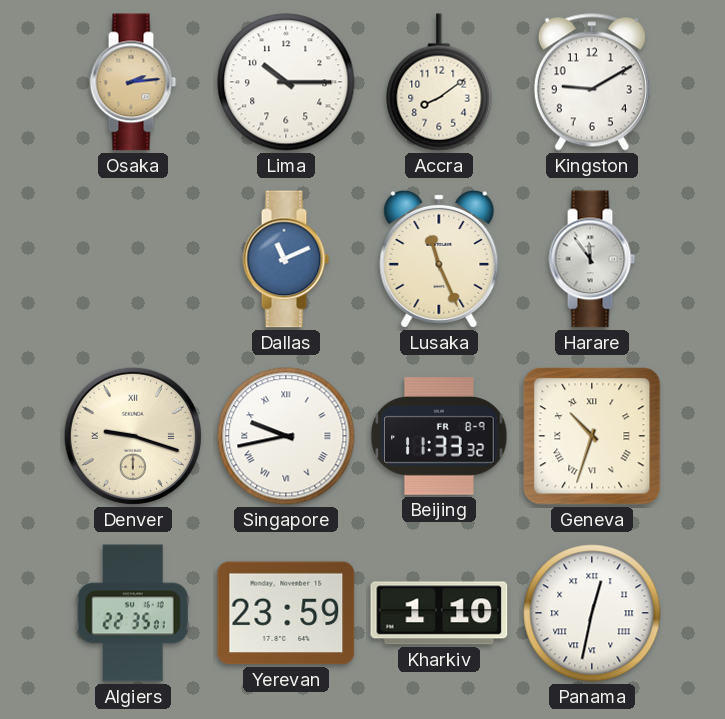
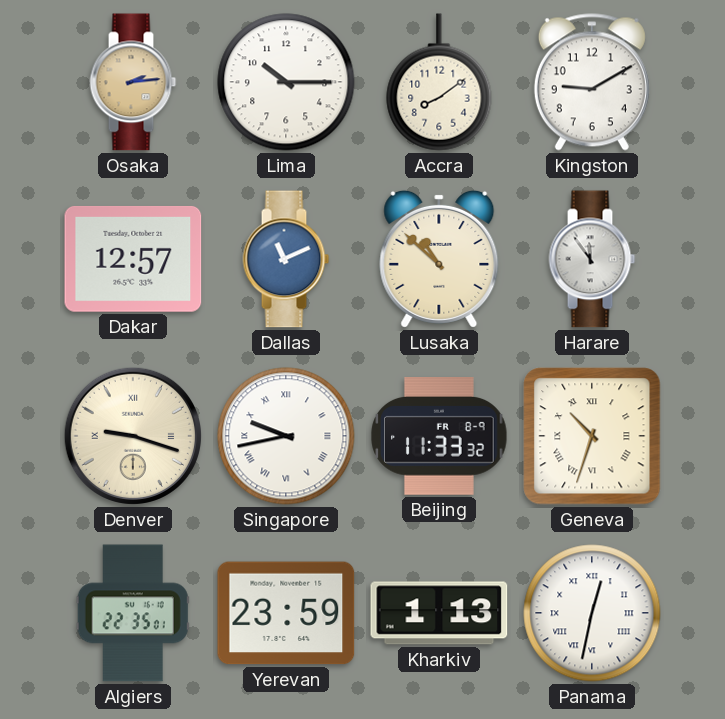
Dakar: none -> 12:57 (133, 259)
Lusaka: 11:26 -> 10:52 (439, 259)
Kharkiv: 1:10 -> 1:13 (439, 613)
